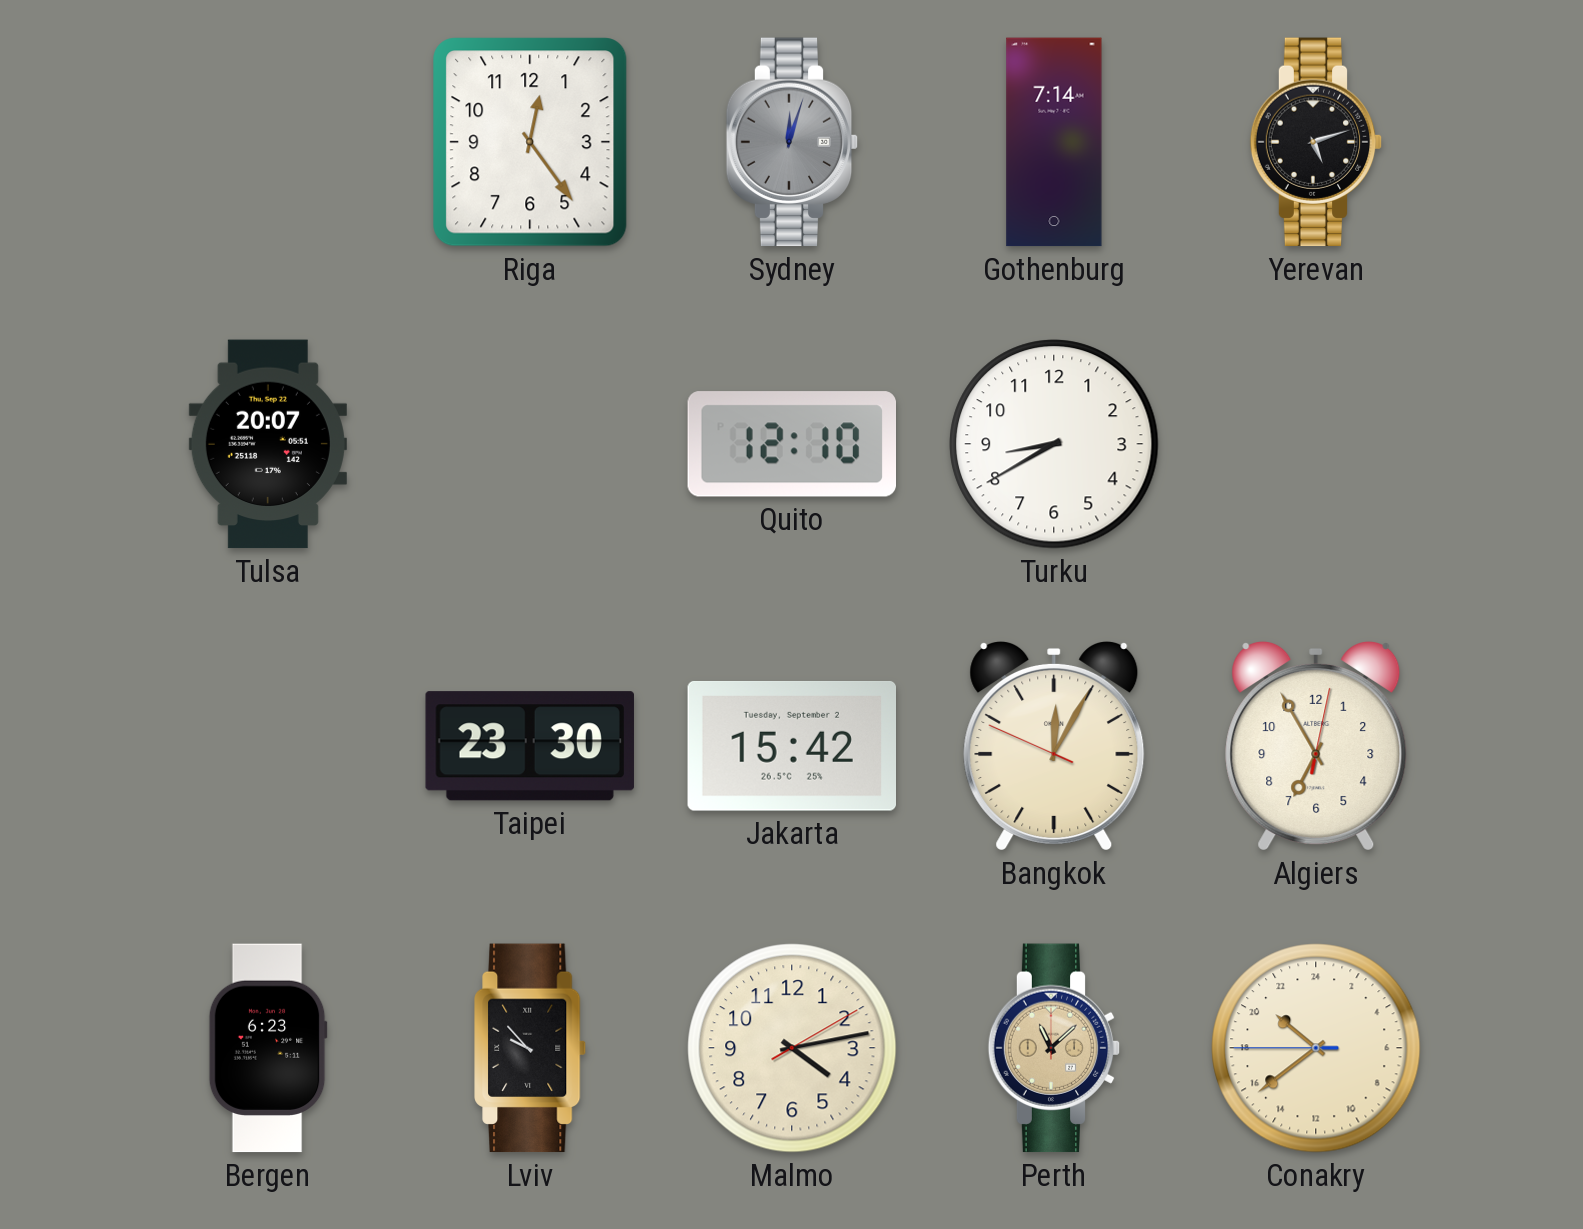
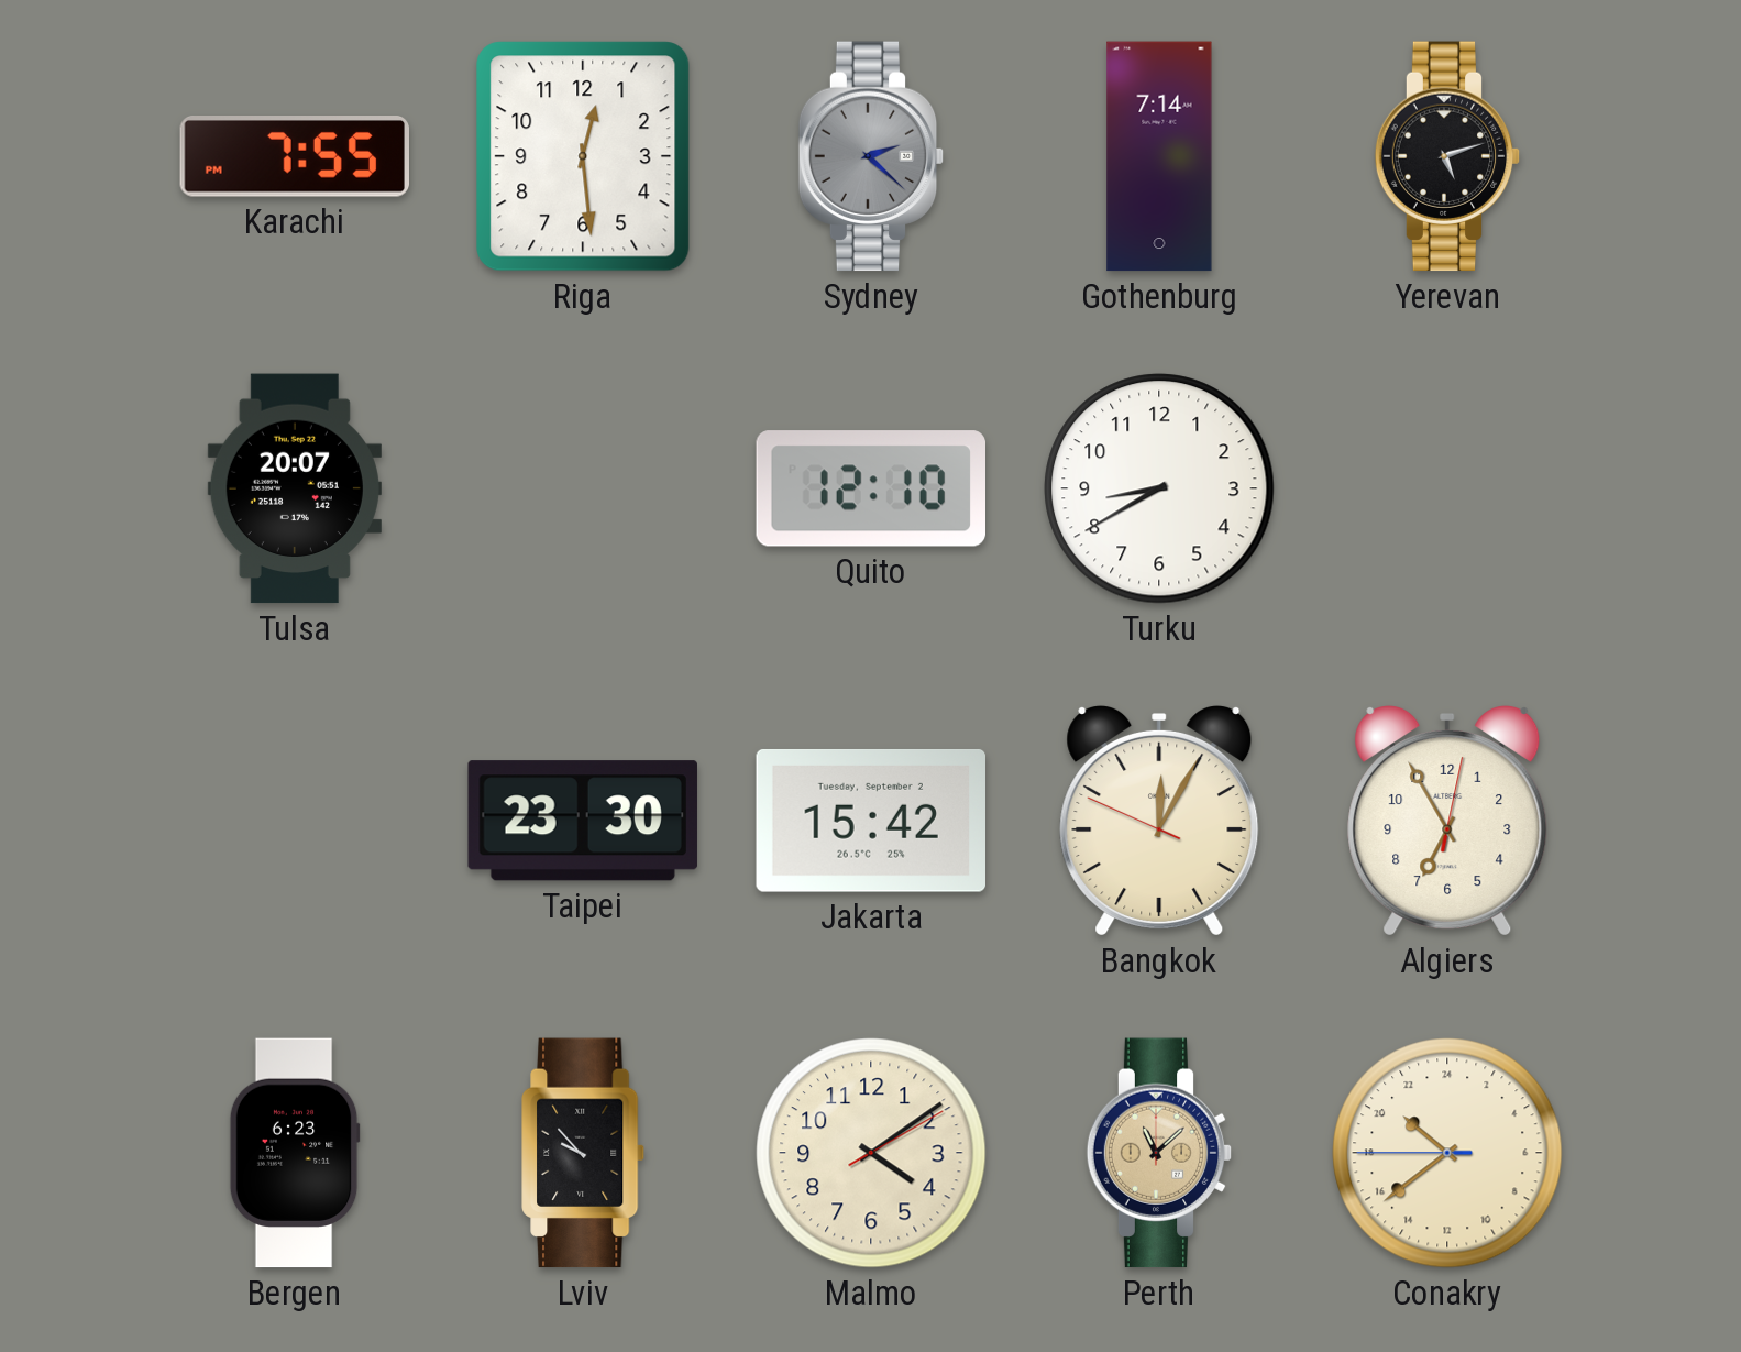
Karachi: none -> 7:55 (294, 157)
Riga: 12:24 -> 12:29 (583, 156)
Sydney: 12:03 -> 2:22 (871, 156)
Malmo: 4:13 -> 4:09 (871, 1153)
